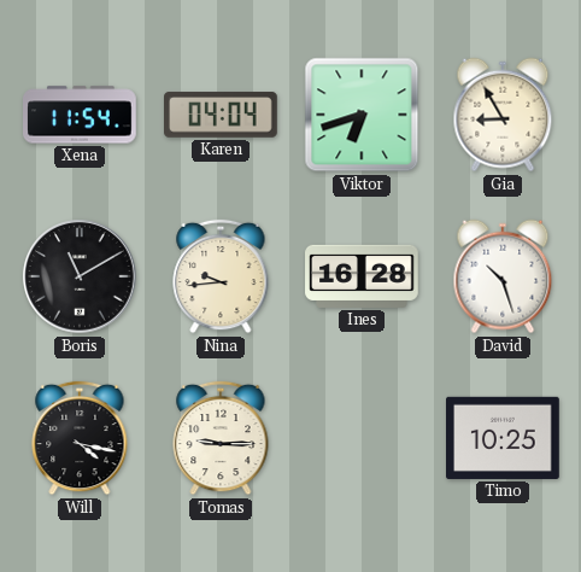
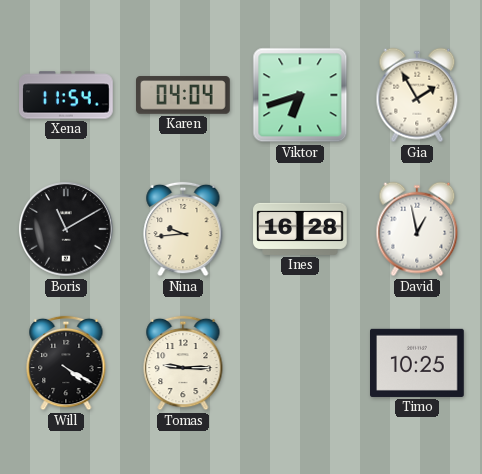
Gia: 8:55 -> 1:55 (417, 95)
David: 10:27 -> 12:58 (417, 229)
Will: 4:17 -> 4:20 (66, 363)
